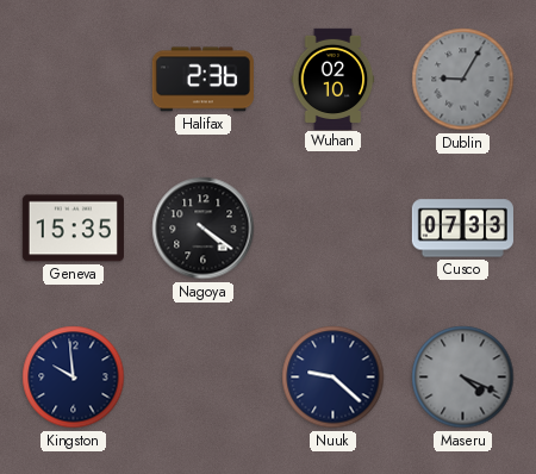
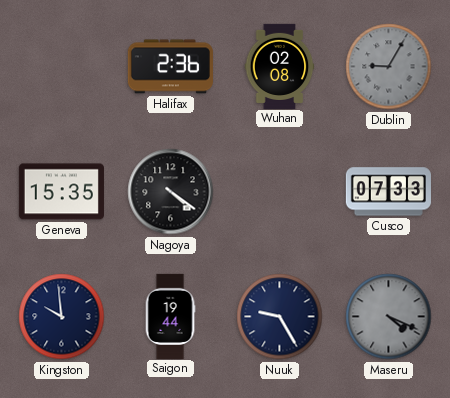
Wuhan: 02:10 -> 02:08 (280, 66)
Saigon: none -> 19:44 (170, 316)
Nuuk: 9:22 -> 9:25 (280, 317)
